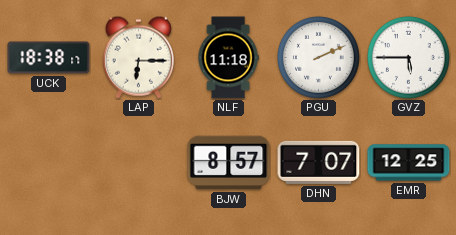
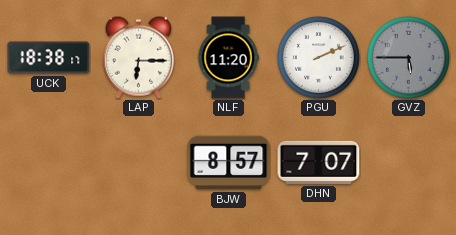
NLF: 11:18 -> 11:20 (228, 58)
GVZ dial: white -> grey (408, 57)
EMR: 12:25 -> none (409, 163)
